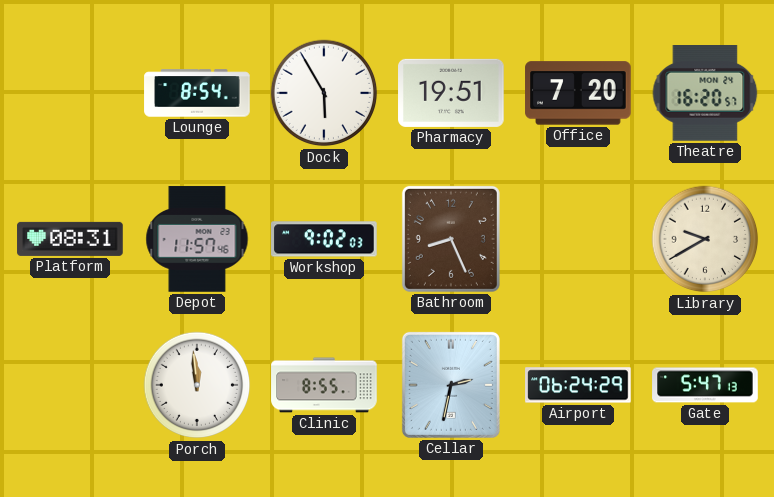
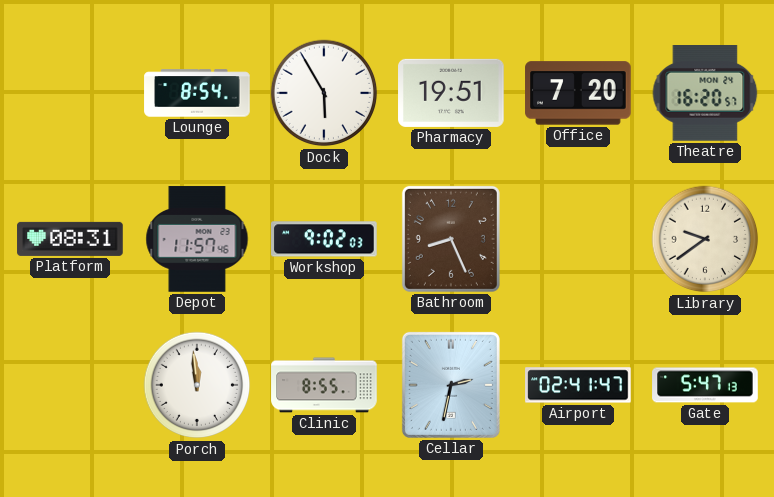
Library: 9:40 -> 9:39 (705, 239)
Airport: 06:24 -> 02:41 (578, 385)
